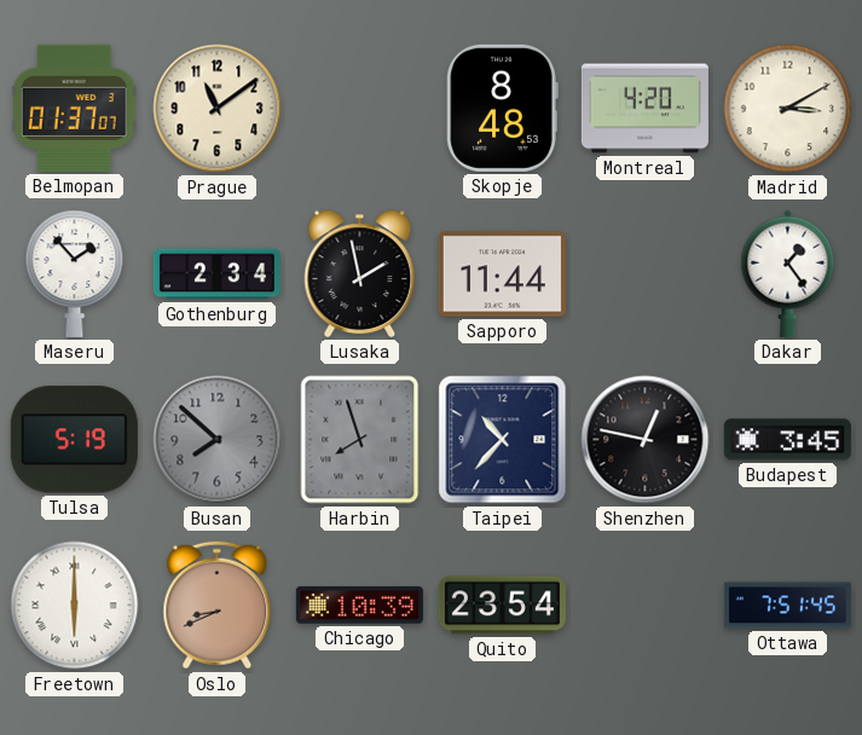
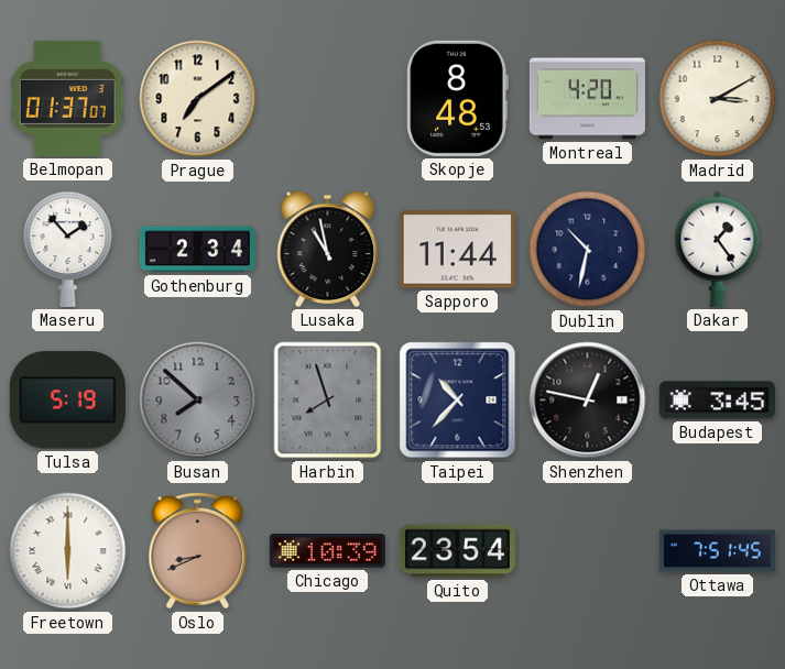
Prague: 11:09 -> 7:09 (198, 99)
Lusaka: 1:58 -> 10:58 (328, 249)
Dublin: none -> 10:32 (588, 250)
